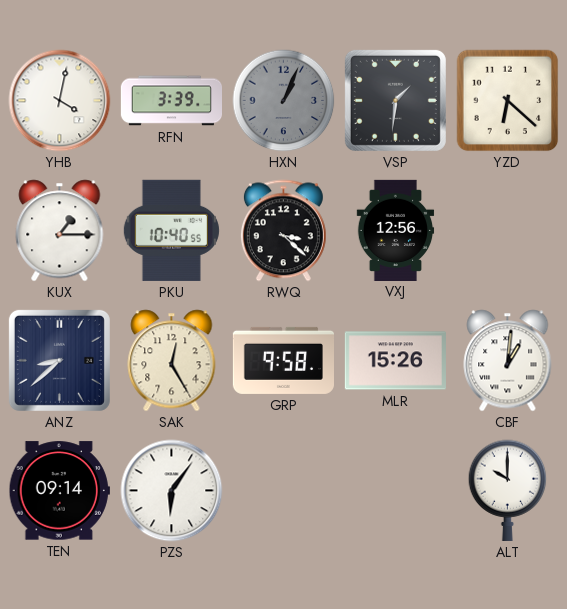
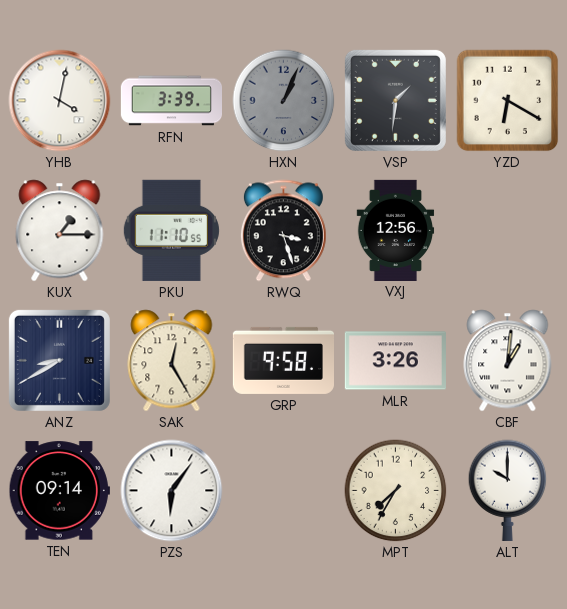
YZD: 6:22 -> 6:20 (508, 101)
PKU: 10:40 -> 11:10 (171, 230)
RWQ: 3:22 -> 3:27 (283, 231)
ANZ: 8:38 -> 8:40 (59, 360)
MLR: 15:26 -> 3:26 (395, 361)
MPT: none -> 7:35 (396, 491)
